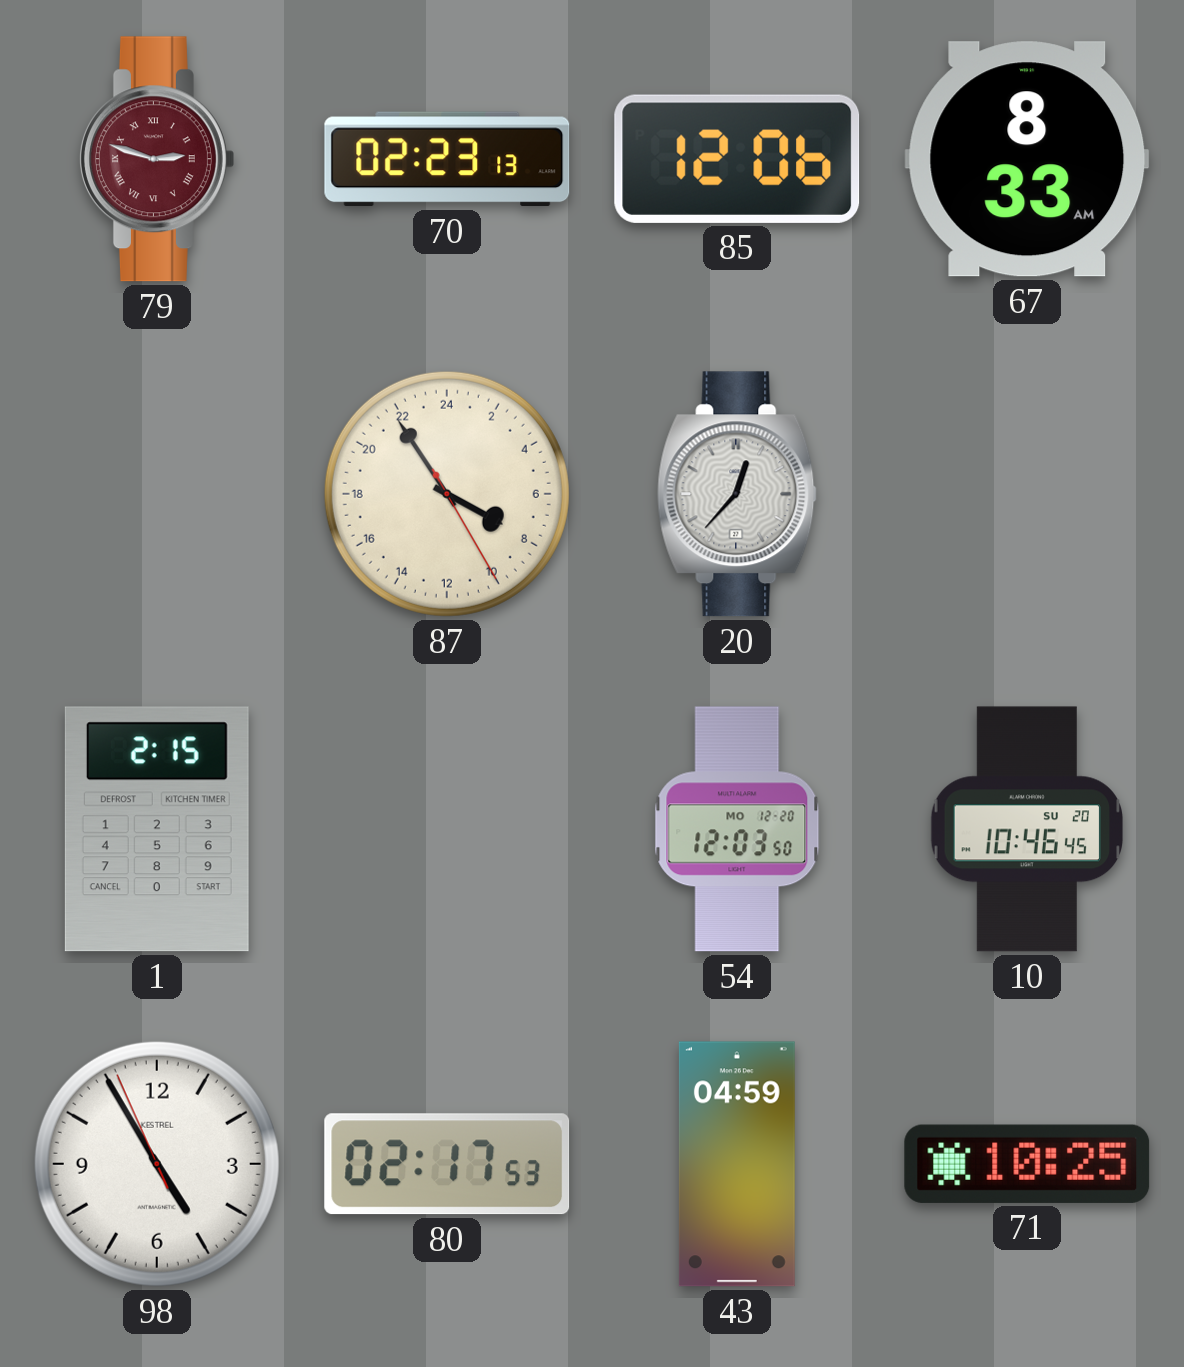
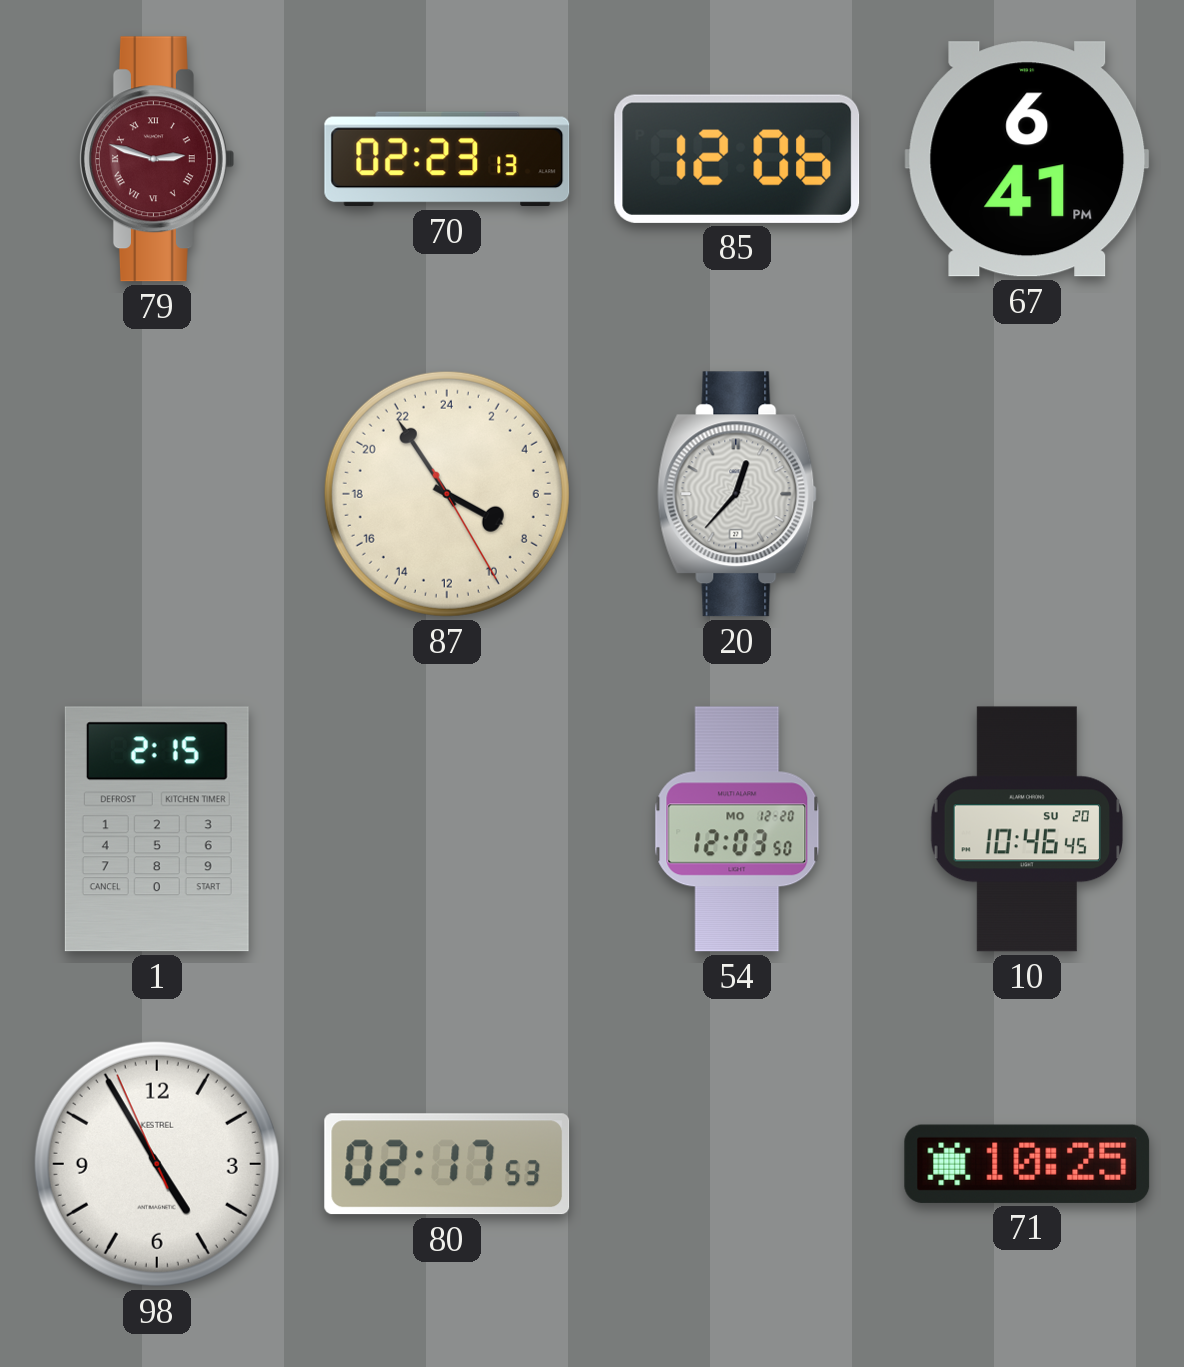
67: 8:33 -> 6:41 (1027, 159)
43: 04:59 -> none (737, 1164)
